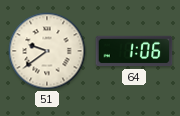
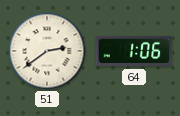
51: 9:39 -> 2:39 (47, 51)
